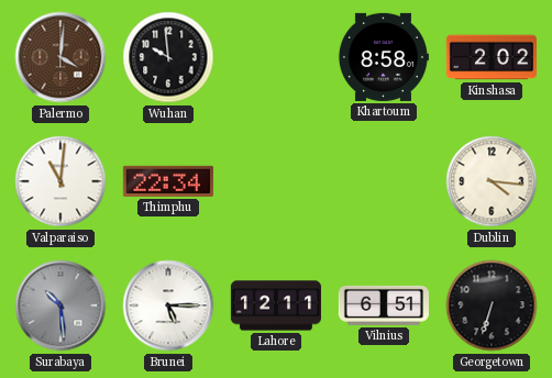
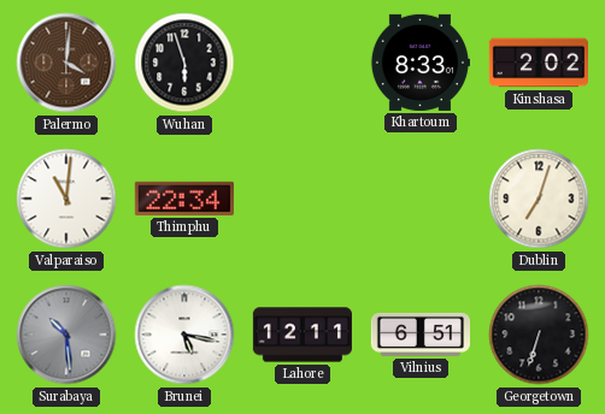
Wuhan: 9:59 -> 5:57 (184, 63)
Khartoum: 8:58 -> 8:33 (419, 63)
Dublin: 4:16 -> 7:03 (539, 199)
Brunei: 5:15 -> 5:17 (184, 335)
